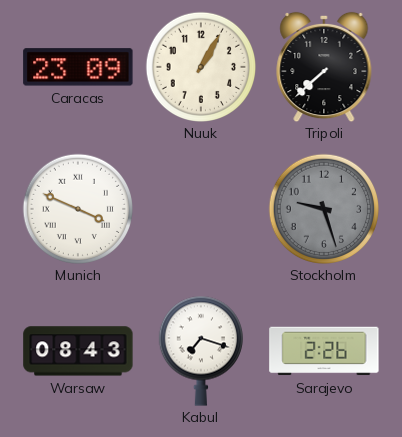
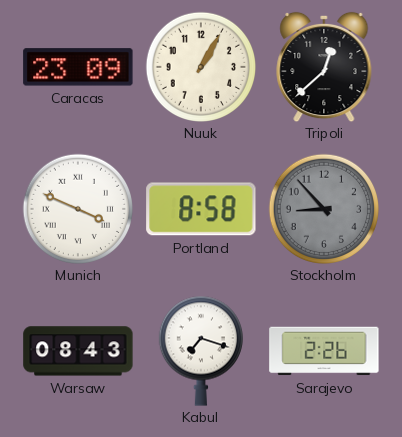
Tripoli: 7:38 -> 12:38 (324, 67)
Portland: none -> 8:58 (201, 209)
Stockholm: 9:27 -> 8:53 (323, 208)
